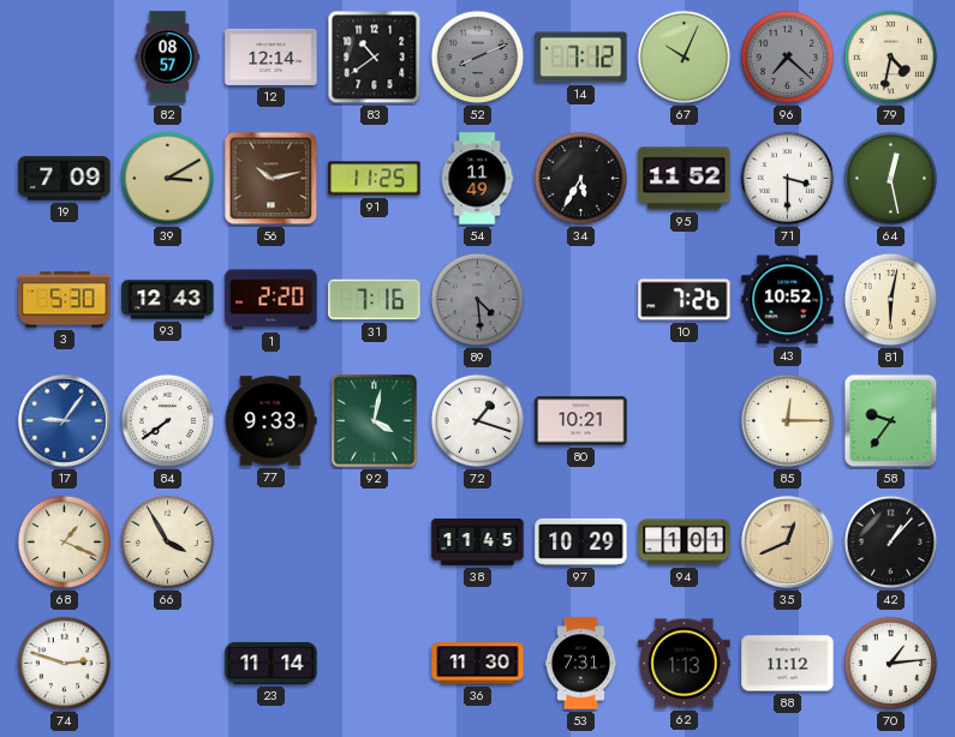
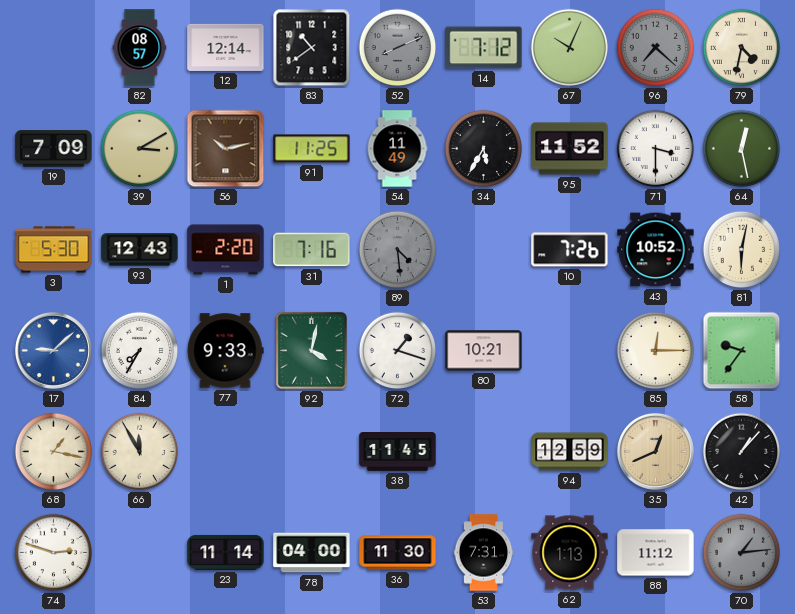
17: 9:06 -> 9:08 (53, 350)
84: 7:39 -> 7:35 (140, 351)
68: 1:19 -> 1:17 (54, 452)
66: 3:55 -> 11:55 (140, 452)
97: 10:29 -> none (581, 541)
94: 1:01 -> 12:59 (570, 452)
78: none -> 04:00 (312, 553)
70 dial: white -> grey (742, 553)
